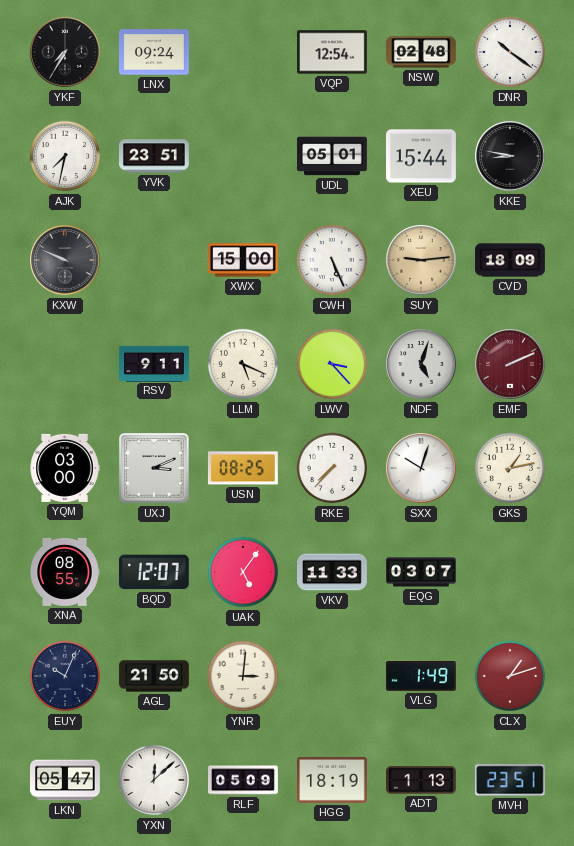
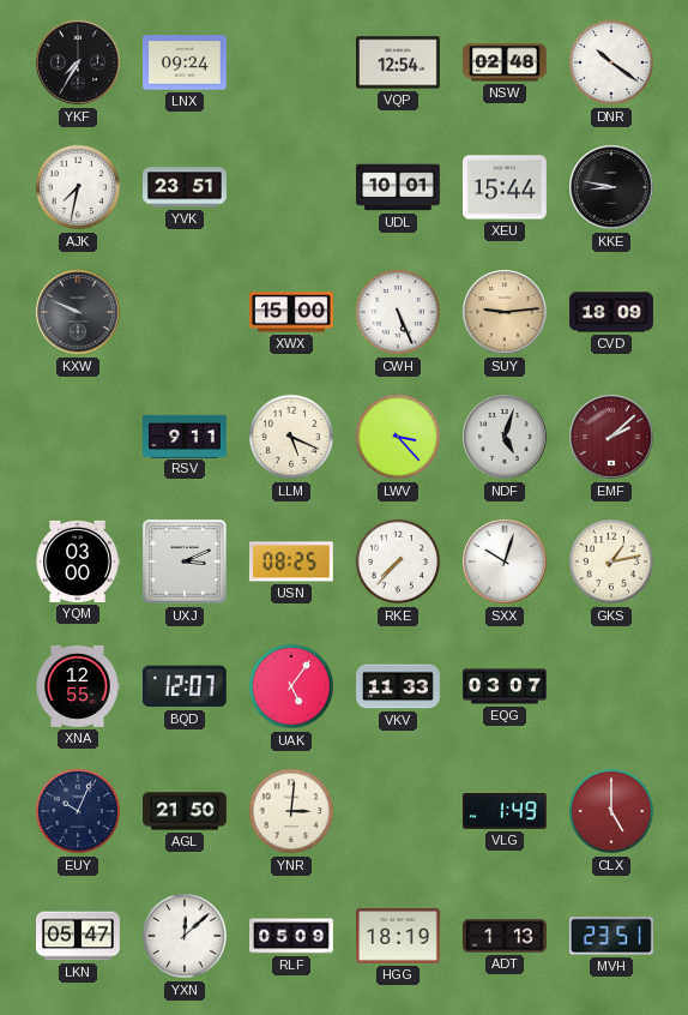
UDL: 05:01 -> 10:01 (398, 187)
EMF: 2:11 -> 2:08 (611, 437)
XNA: 08:55 -> 12:55 (78, 686)
CLX: 1:12 -> 5:00 (611, 811)
